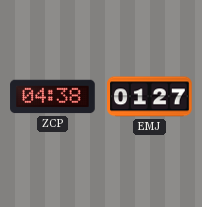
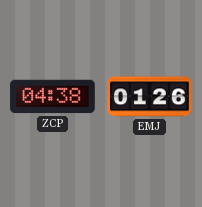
EMJ: 01:27 -> 01:26 (150, 97)
